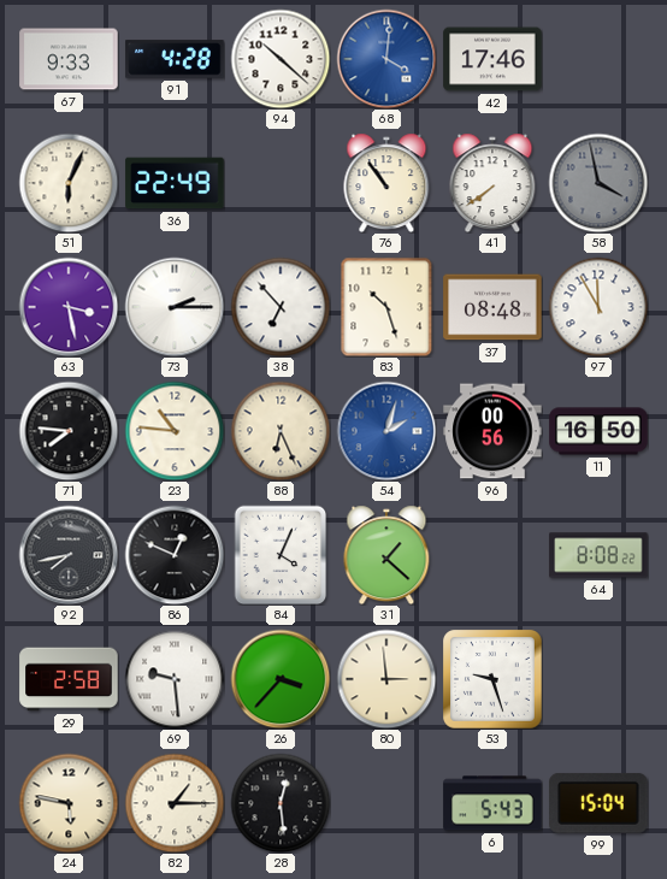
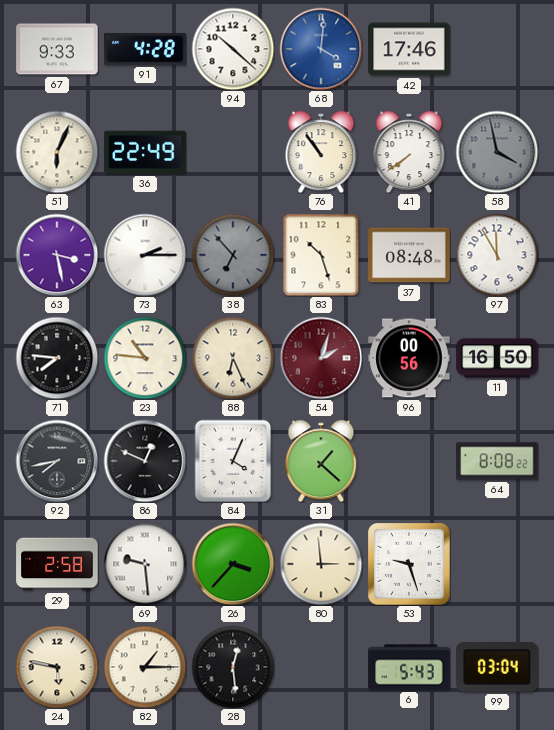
38 dial: white -> grey (233, 255)
54 dial: blue -> burgundy (321, 358)
99: 15:04 -> 03:04 (497, 667)
